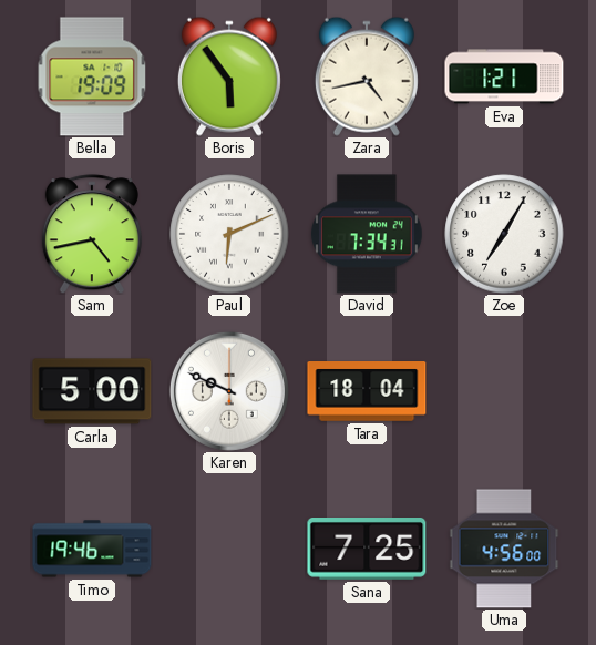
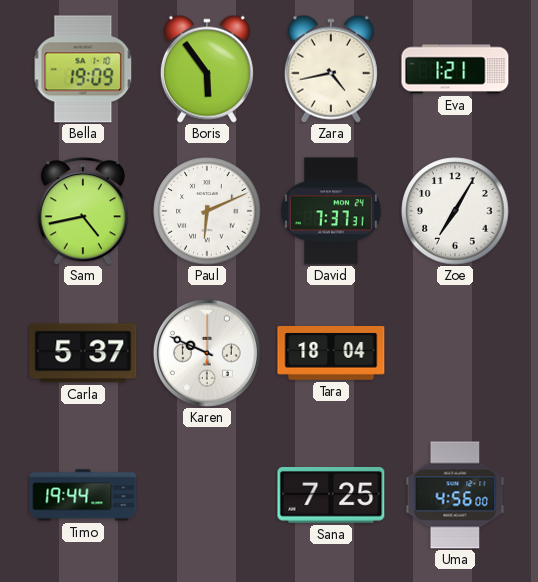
David: 7:34 -> 7:37 (331, 211)
Carla: 5:00 -> 5:37 (83, 353)
Timo: 19:46 -> 19:44 (83, 495)
